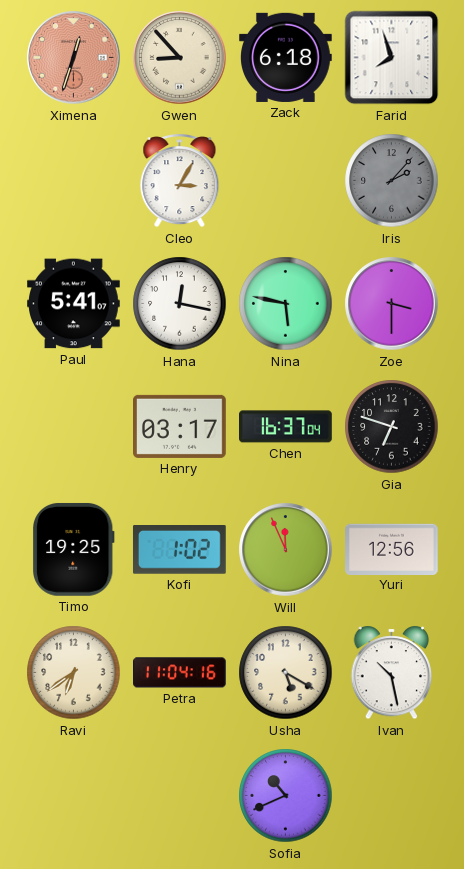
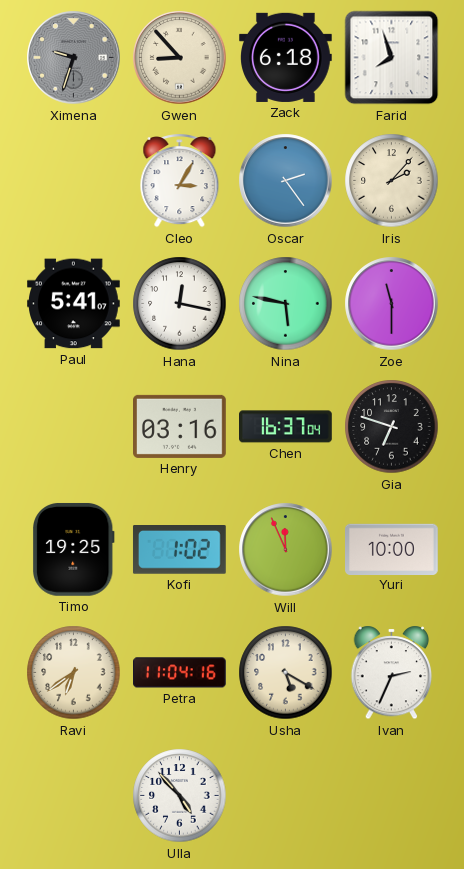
Ximena: 12:33 -> 9:33 (74, 58)
Ximena dial: salmon -> grey (74, 58)
Oscar: none -> 2:24 (286, 181)
Iris dial: grey -> cream (392, 181)
Zoe: 3:30 -> 11:30 (392, 304)
Henry: 03:17 -> 03:16 (180, 426)
Yuri: 12:56 -> 10:00 (392, 549)
Ivan: 10:28 -> 2:34 (392, 673)
Ulla: none -> 4:53 (180, 796)
Sofia: 10:41 -> none (286, 796)
